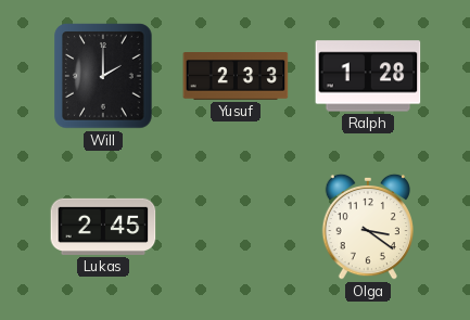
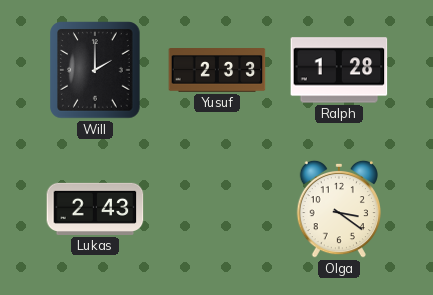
Lukas: 2:45 -> 2:43 (95, 209)
